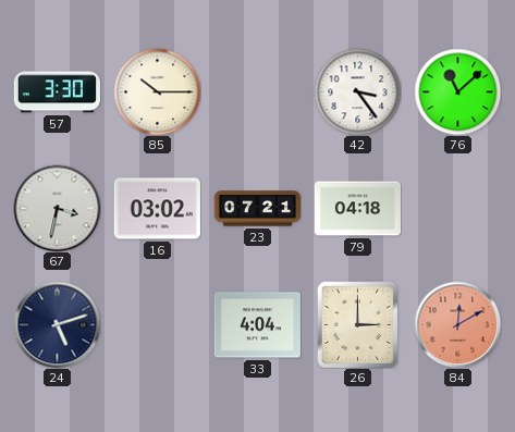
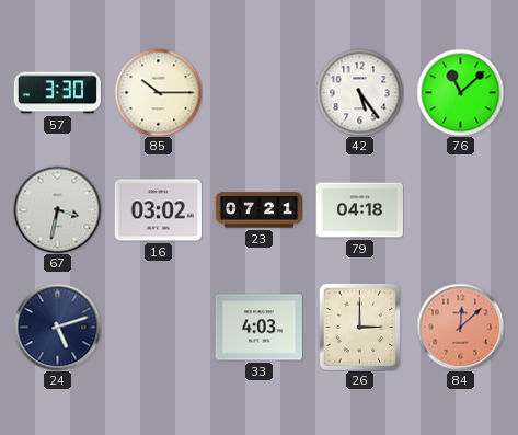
42: 3:24 -> 5:24 (359, 92)
33: 4:04 -> 4:03 (258, 328)
84: 12:10 -> 12:08 (460, 327)
